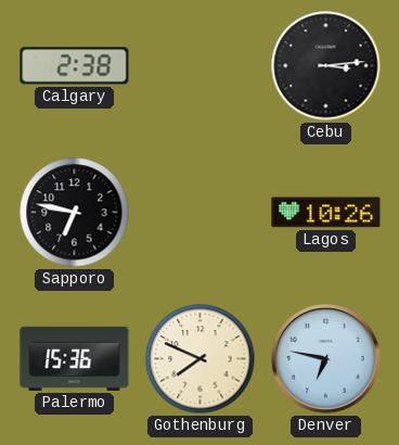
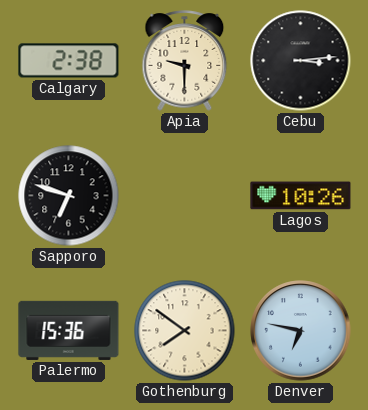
Apia: none -> 9:30 (185, 61)
Sapporo: 6:47 -> 6:48 (69, 196)
Gothenburg: 7:49 -> 7:51 (185, 331)
